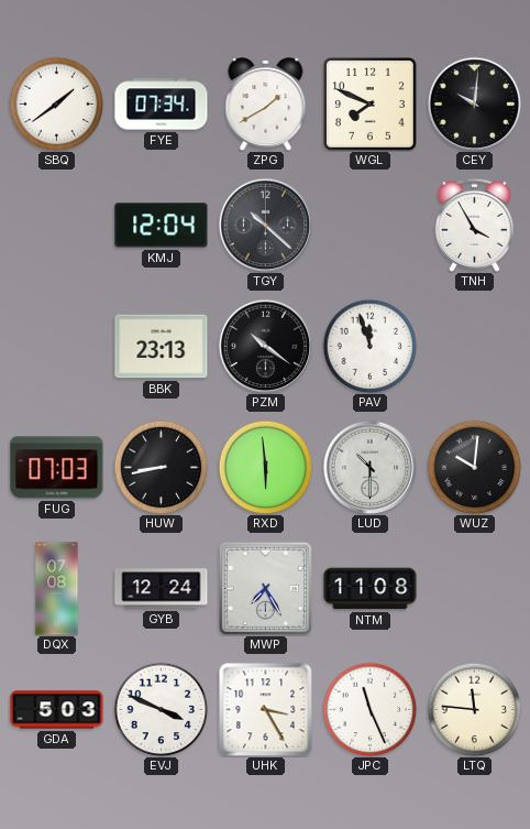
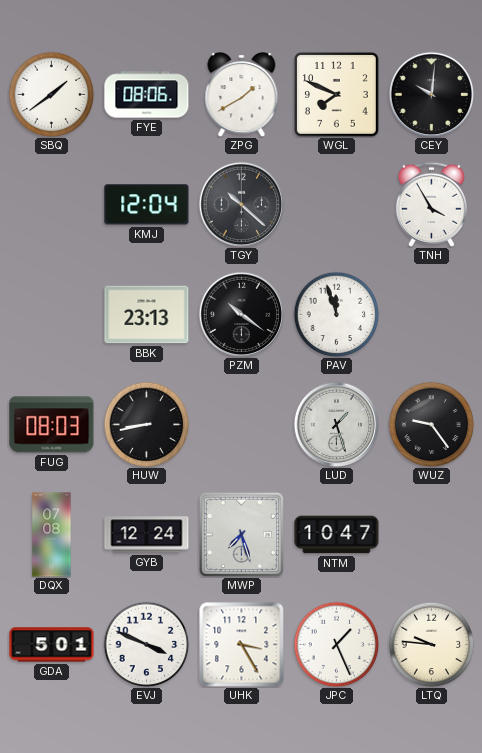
FYE: 07:34 -> 08:06 (147, 95)
FUG: 07:03 -> 08:03 (52, 425)
RXD: 5:59 -> none (265, 467)
LUD: 10:30 -> 1:27 (336, 424)
WUZ: 10:01 -> 9:24 (431, 424)
MWP: 7:25 -> 7:27 (241, 534)
NTM: 11:08 -> 10:47 (337, 535)
GDA: 5:03 -> 5:01 (52, 645)
JPC: 11:26 -> 1:26 (336, 644)
LTQ: 11:46 -> 9:46 (431, 644)
